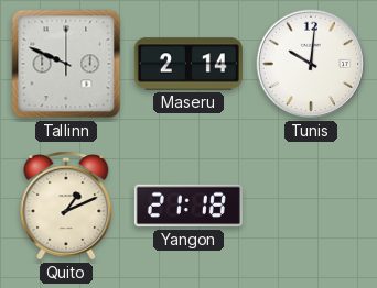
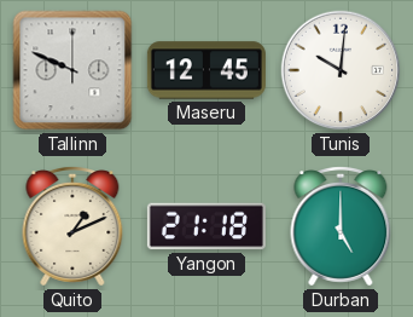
Maseru: 2:14 -> 12:45 (206, 70)
Durban: none -> 5:00 (341, 227)
